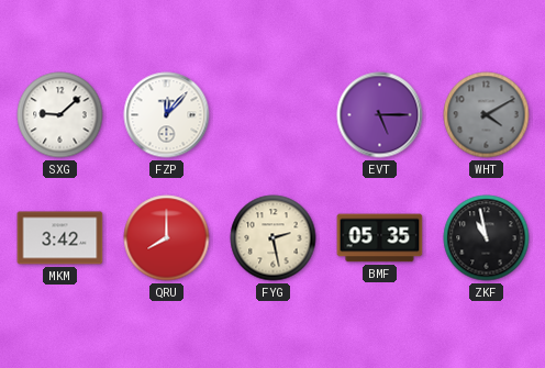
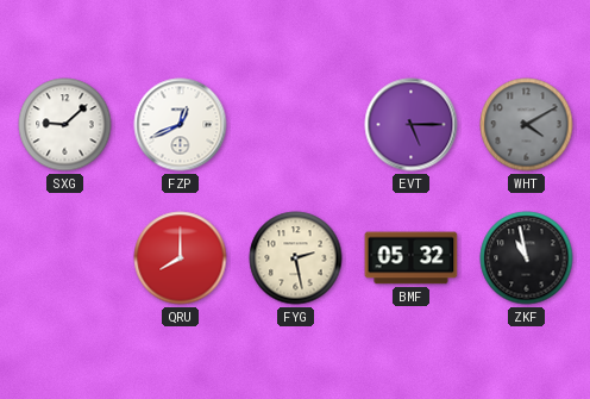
FZP: 12:07 -> 12:41 (181, 125)
MKM: 3:42 -> none (60, 238)
BMF: 05:35 -> 05:32 (412, 258)
